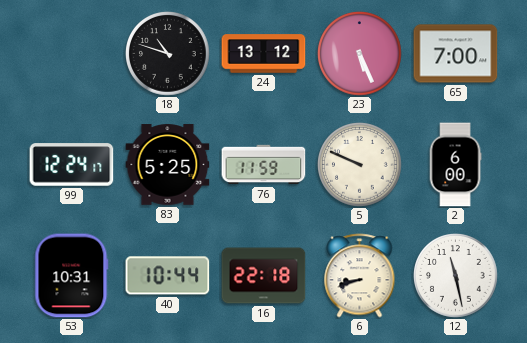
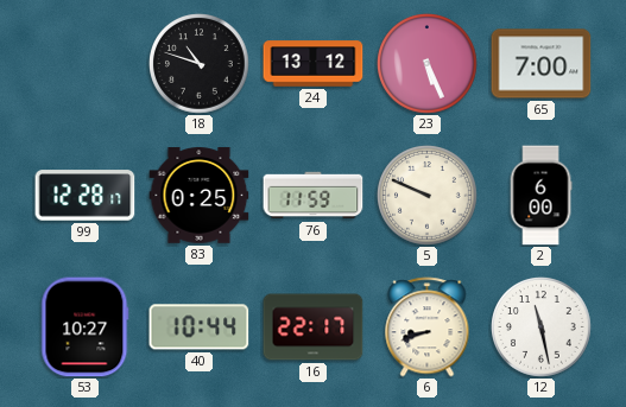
99: 12:24 -> 12:28 (86, 196)
83: 5:25 -> 0:25 (200, 196)
53: 10:31 -> 10:27 (86, 327)
16: 22:18 -> 22:17 (314, 327)
